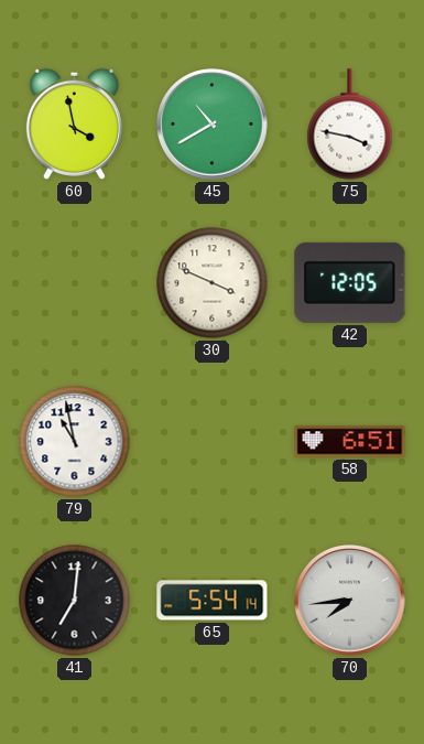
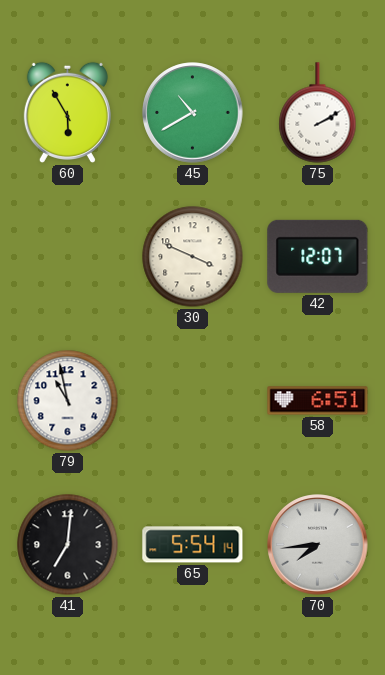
60: 3:58 -> 5:55 (67, 112)
75: 3:47 -> 2:10 (318, 113)
42: 12:05 -> 12:07 (318, 256)
